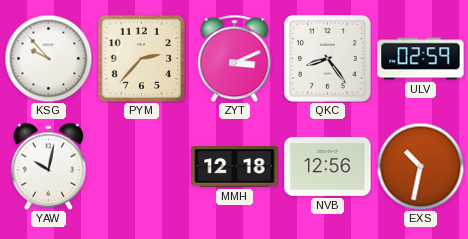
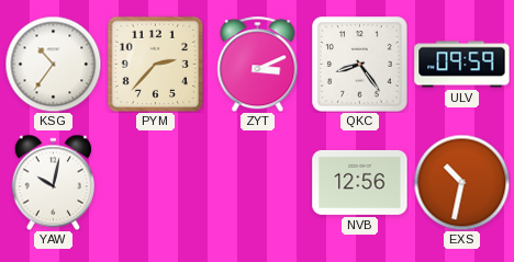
KSG: 9:53 -> 10:36 (53, 64)
ULV: 02:59 -> 09:59 (462, 65)
MMH: 12:18 -> none (235, 167)
